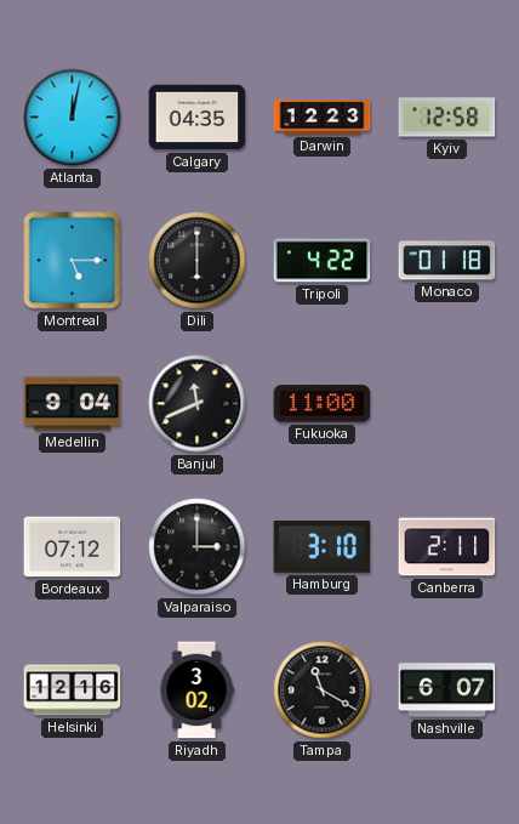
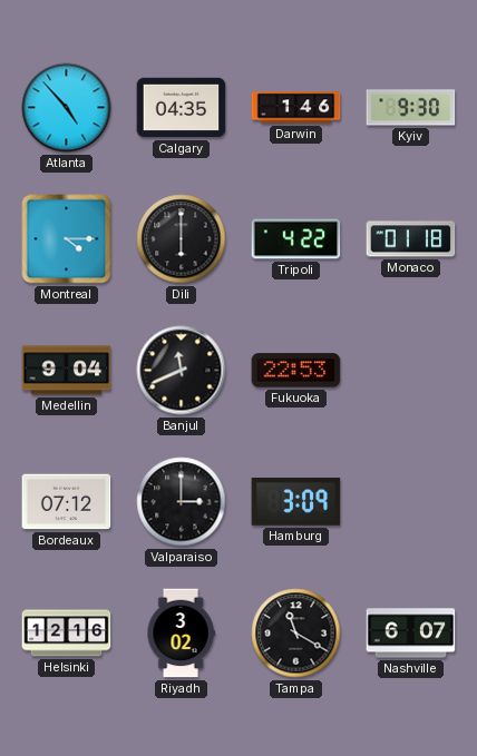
Atlanta: 12:02 -> 4:53 (67, 108)
Darwin: 12:23 -> 1:46 (296, 108)
Kyiv: 12:58 -> 9:30 (411, 108)
Montreal: 5:15 -> 4:15 (67, 239)
Fukuoka: 11:00 -> 22:53 (296, 371)
Hamburg: 3:10 -> 3:09 (296, 502)
Canberra: 2:11 -> none (447, 547)
